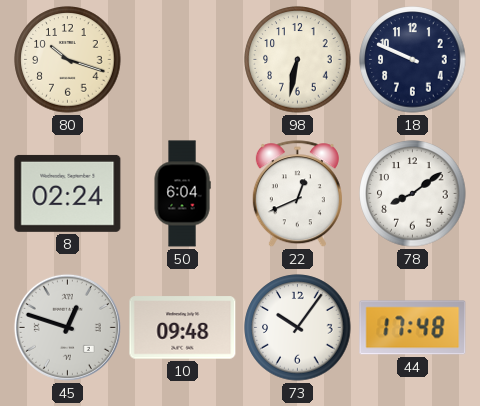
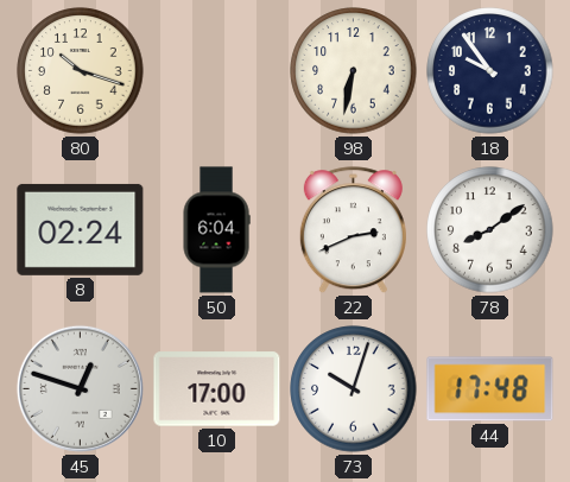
18: 9:49 -> 9:54 (490, 71)
22: 12:41 -> 2:41 (353, 230)
10: 09:48 -> 17:00 (217, 389)
73: 10:06 -> 10:03 (354, 389)
